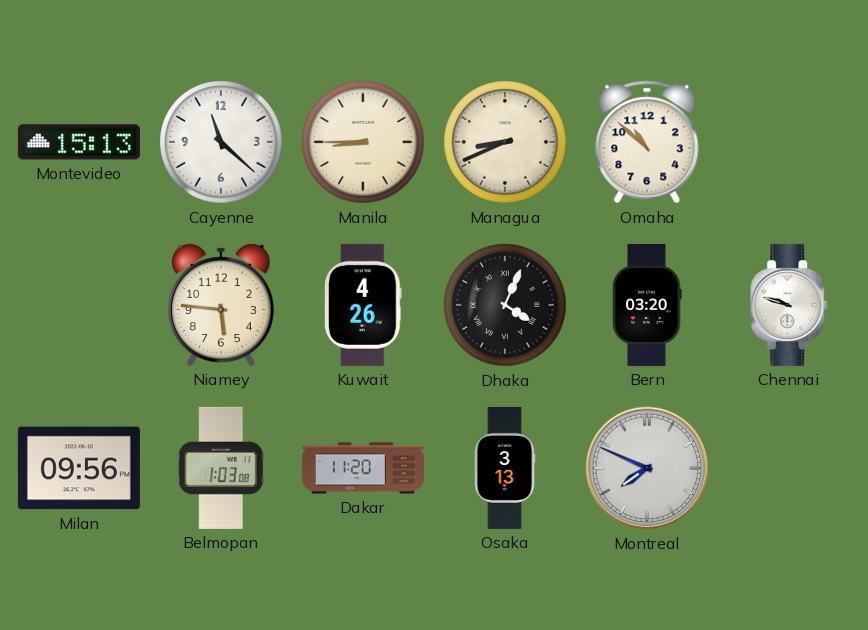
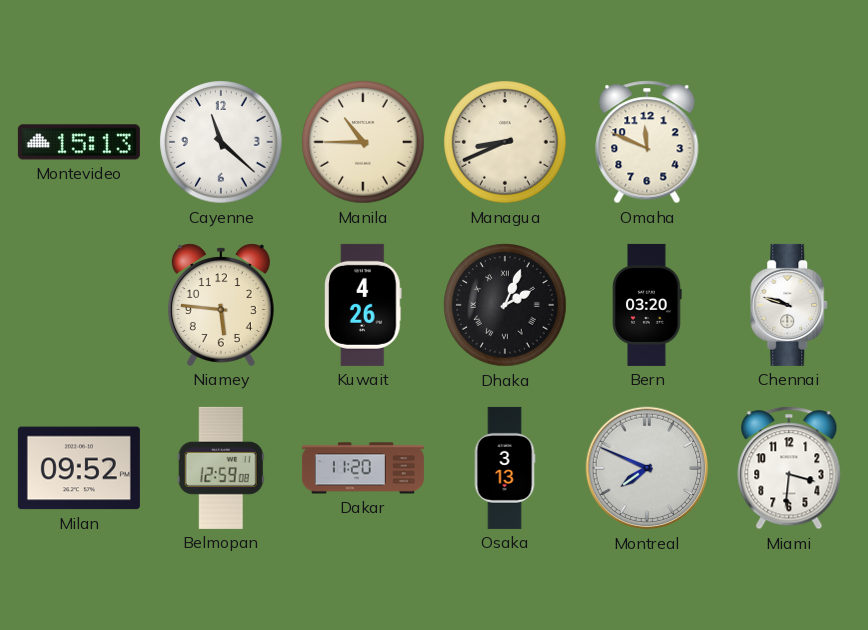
Manila: 8:45 -> 10:45 (363, 142)
Omaha: 10:52 -> 11:49 (647, 142)
Dhaka: 4:04 -> 2:04 (505, 305)
Milan: 09:56 -> 09:52 (79, 468)
Belmopan: 1:03 -> 12:59 (221, 468)
Miami: none -> 3:31 (789, 468)
